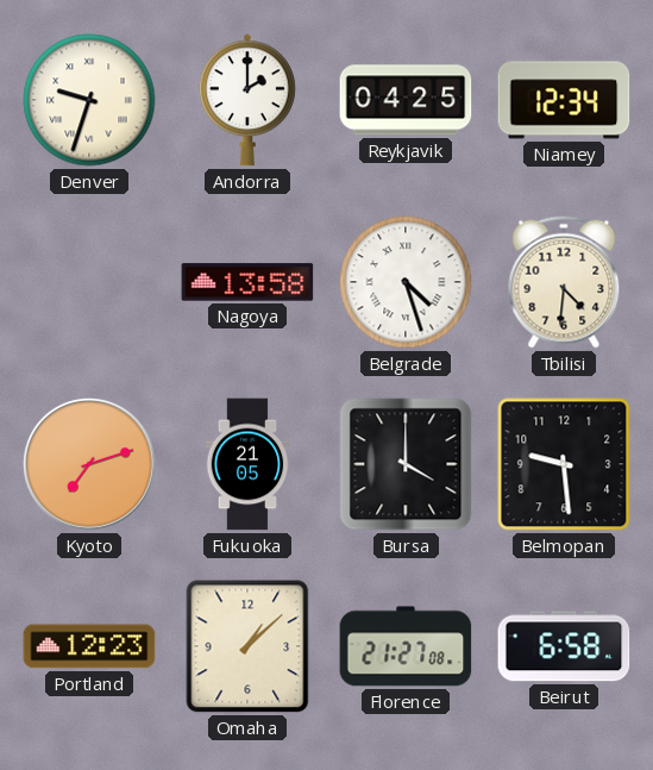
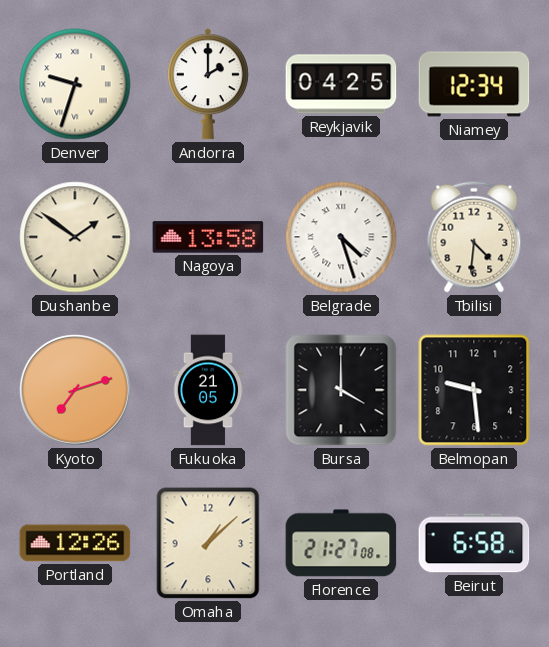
Dushanbe: none -> 1:51 (75, 237)
Portland: 12:23 -> 12:26 (75, 543)
